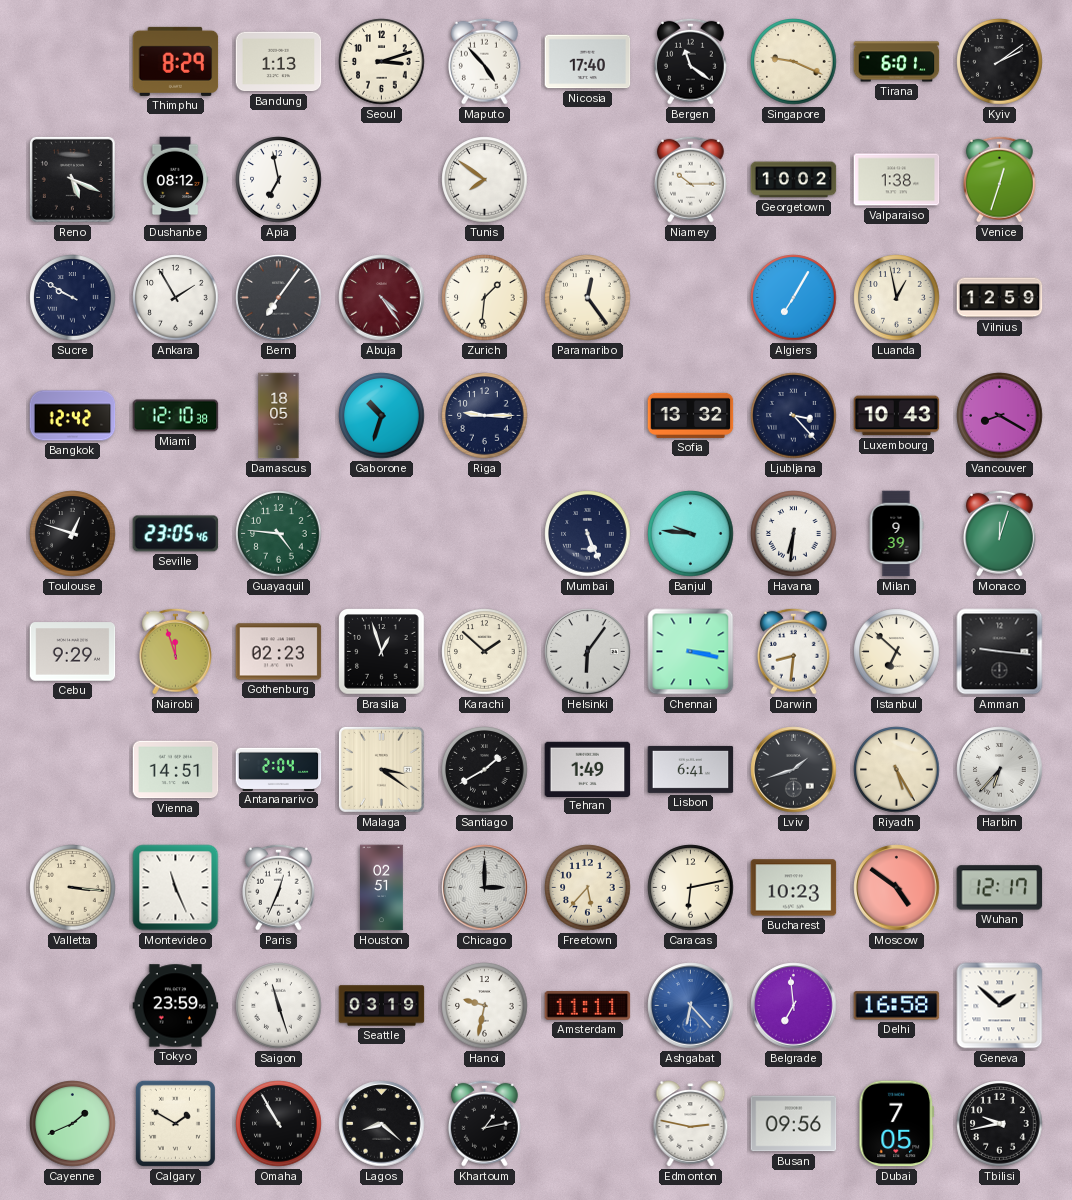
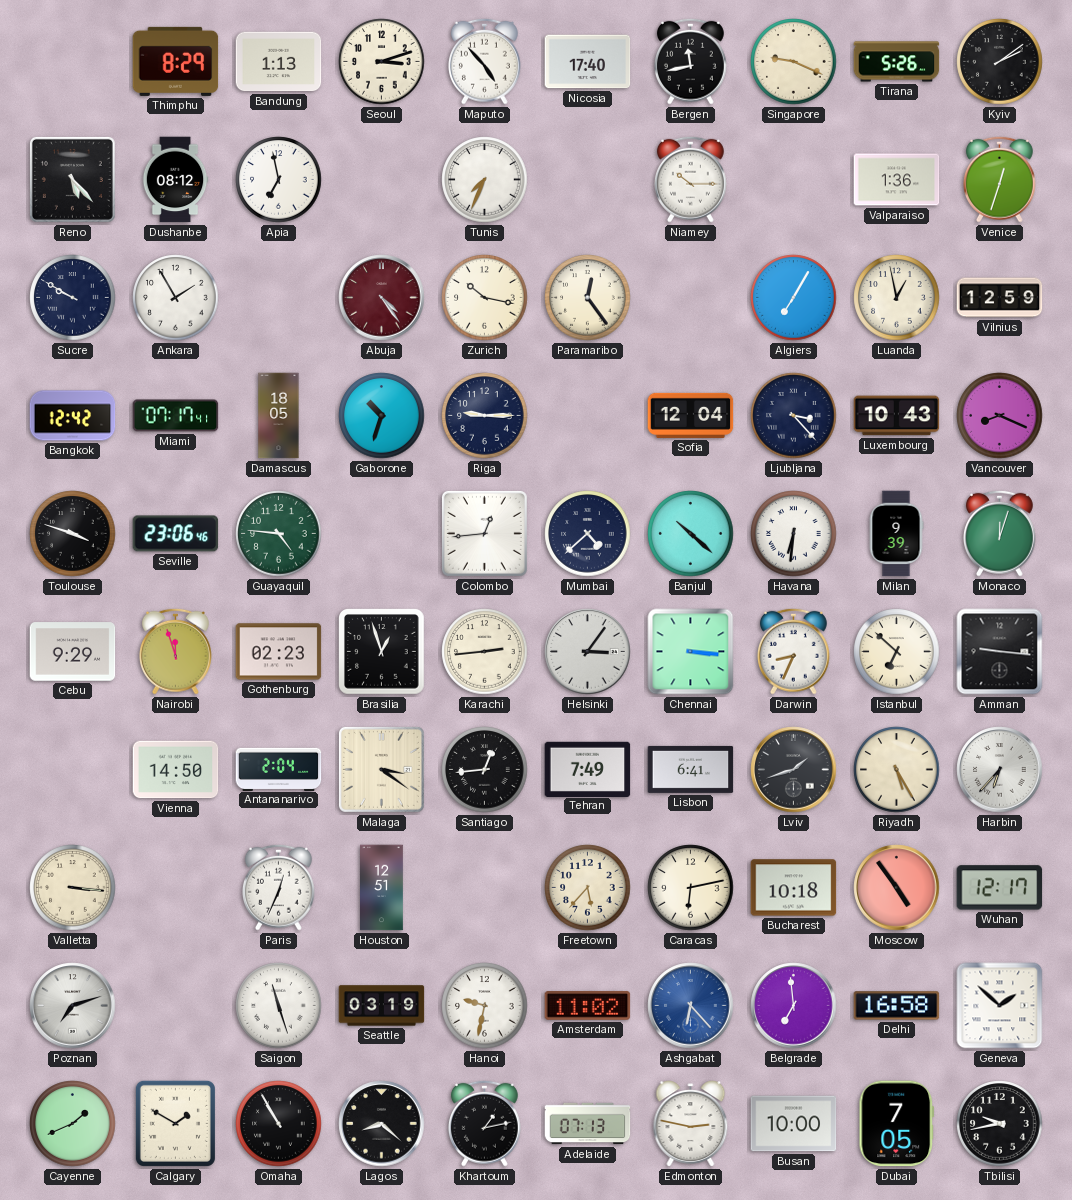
Bergen: 11:21 -> 11:43 (690, 61)
Tirana: 6:01 -> 5:26 (897, 62)
Reno: 5:19 -> 5:23 (72, 179)
Tunis: 7:51 -> 7:34 (485, 180)
Georgetown: 10:02 -> none (794, 180)
Valparaiso: 1:38 -> 1:36 (897, 180)
Bern: 7:06 -> none (279, 298)
Zurich: 1:31 -> 10:17 (485, 298)
Miami: 12:10 -> 07:17 (176, 416)
Sofia: 13:32 -> 12:04 (691, 415)
Vancouver: 8:20 -> 8:19 (1000, 416)
Toulouse: 12:48 -> 3:48 (73, 534)
Seville: 23:05 -> 23:06 (176, 534)
Colombo: none -> 12:44 (484, 533)
Mumbai: 5:26 -> 4:38 (588, 534)
Banjul: 9:46 -> 10:22 (691, 534)
Karachi: 1:52 -> 2:44 (485, 652)
Helsinki: 6:06 -> 3:06 (588, 652)
Chennai: 3:17 -> 3:16 (691, 652)
Darwin: 8:31 -> 8:34 (793, 651)
Vienna: 14:51 -> 14:50 (176, 770)
Santiago: 1:40 -> 12:44 (485, 770)
Tehran: 1:49 -> 7:49 (588, 769)
Montevideo: 11:26 -> none (176, 888)
Houston: 02:51 -> 12:51 (382, 888)
Chicago: 3:00 -> none (485, 888)
Bucharest: 10:23 -> 10:18 (794, 888)
Moscow: 4:51 -> 4:54 (897, 888)
Poznan: none -> 7:12 (73, 1006)
Tokyo: 23:59 -> none (176, 1006)
Amsterdam: 11:11 -> 11:02 (588, 1006)
Adelaide: none -> 07:13 (588, 1124)
Busan: 09:56 -> 10:00 (794, 1124)
